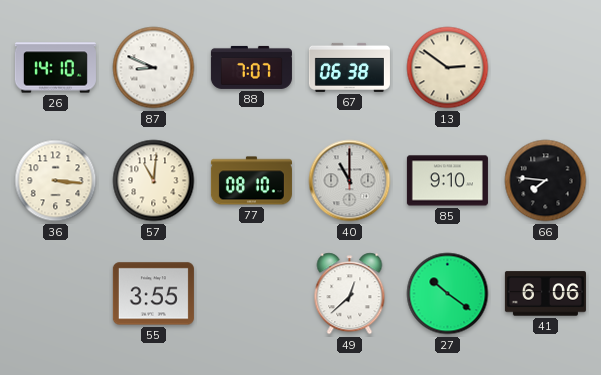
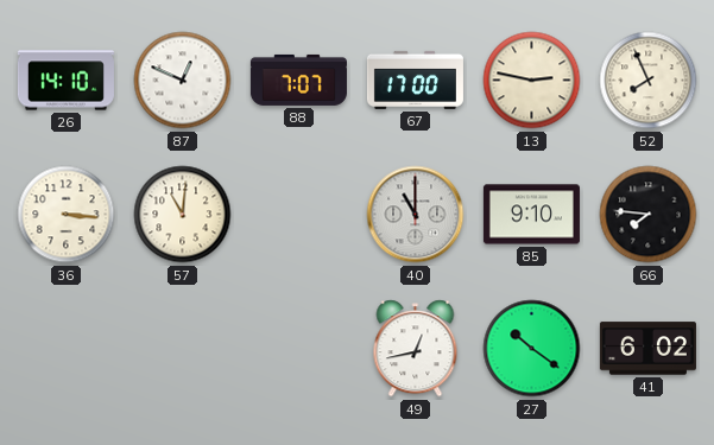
87: 8:49 -> 12:49 (183, 81)
67: 06:38 -> 17:00 (415, 80)
13: 2:51 -> 2:47 (532, 81)
52: none -> 7:56 (649, 81)
77: 08:10 -> none (251, 181)
55: 3:55 -> none (153, 294)
49: 12:38 -> 12:43 (416, 349)
41: 6:06 -> 6:02 (647, 349)
